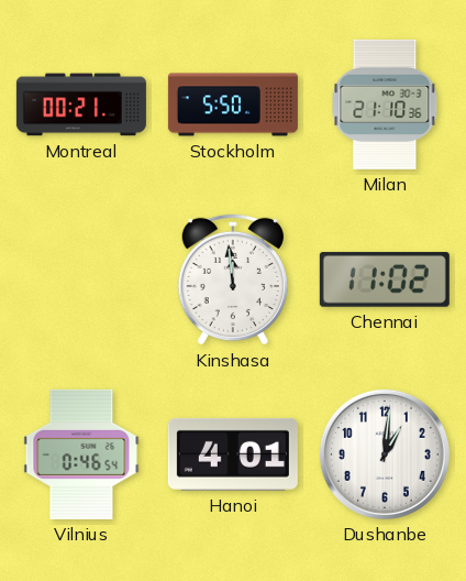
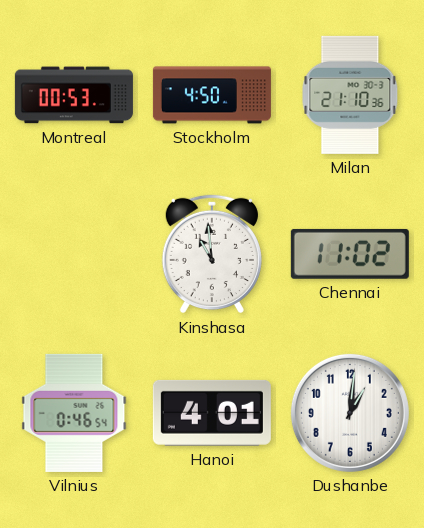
Montreal: 00:21 -> 00:53 (74, 95)
Stockholm: 5:50 -> 4:50 (212, 95)
Kinshasa: 11:59 -> 10:59 (212, 254)
